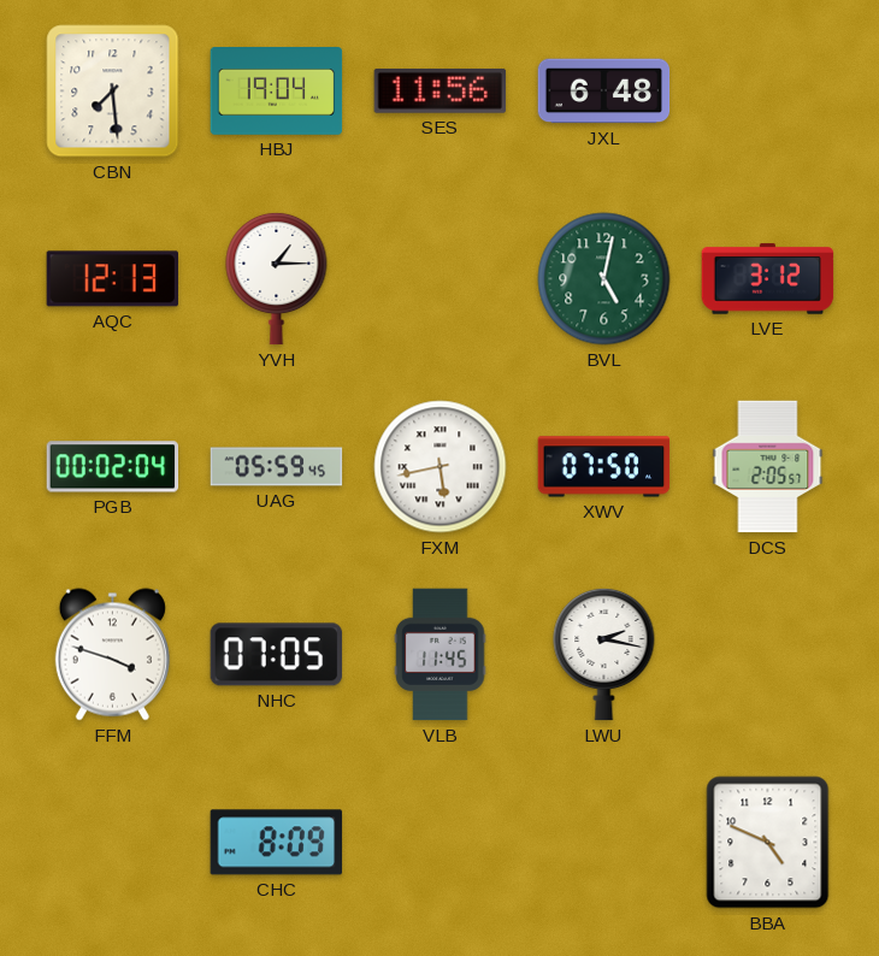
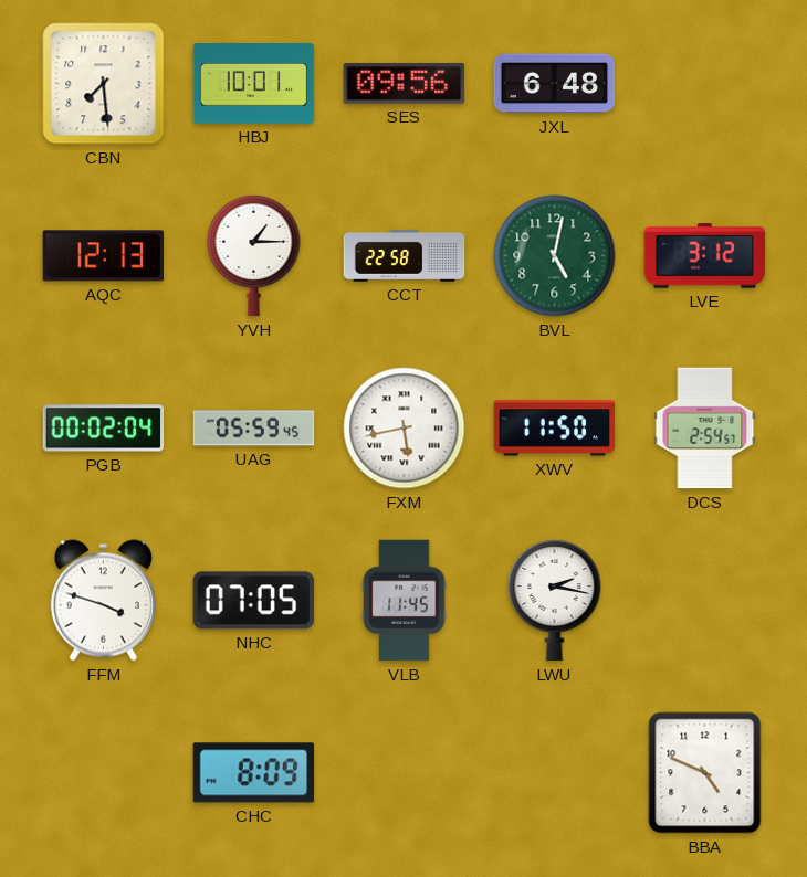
HBJ: 19:04 -> 10:01 (254, 84)
SES: 11:56 -> 09:56 (405, 83)
CCT: none -> 22:58 (405, 255)
XWV: 07:50 -> 11:50 (555, 429)
DCS: 2:05 -> 2:54 (705, 429)
